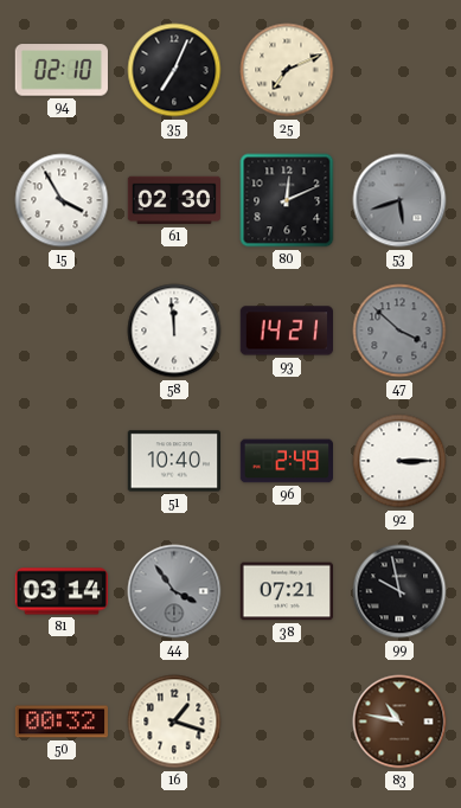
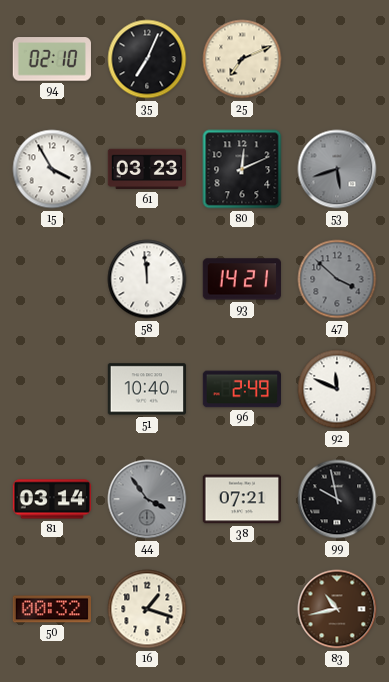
61: 02:30 -> 03:23 (146, 169)
92: 3:15 -> 11:49 (337, 389)
83: 10:47 -> 10:43 (337, 609)
